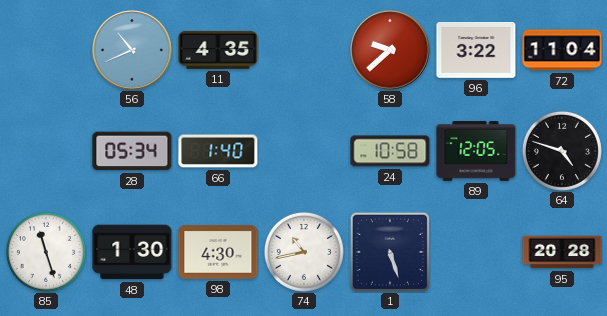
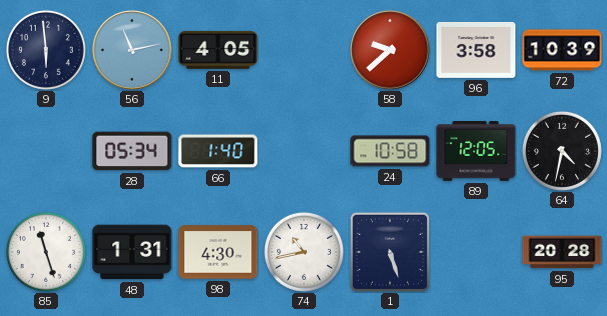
9: none -> 5:59 (46, 50)
56: 10:41 -> 11:13 (132, 50)
11: 4:35 -> 4:05 (218, 50)
96: 3:22 -> 3:58 (476, 51)
72: 11:04 -> 10:39 (562, 50)
64: 4:48 -> 4:32 (562, 151)
48: 1:30 -> 1:31 (132, 252)
